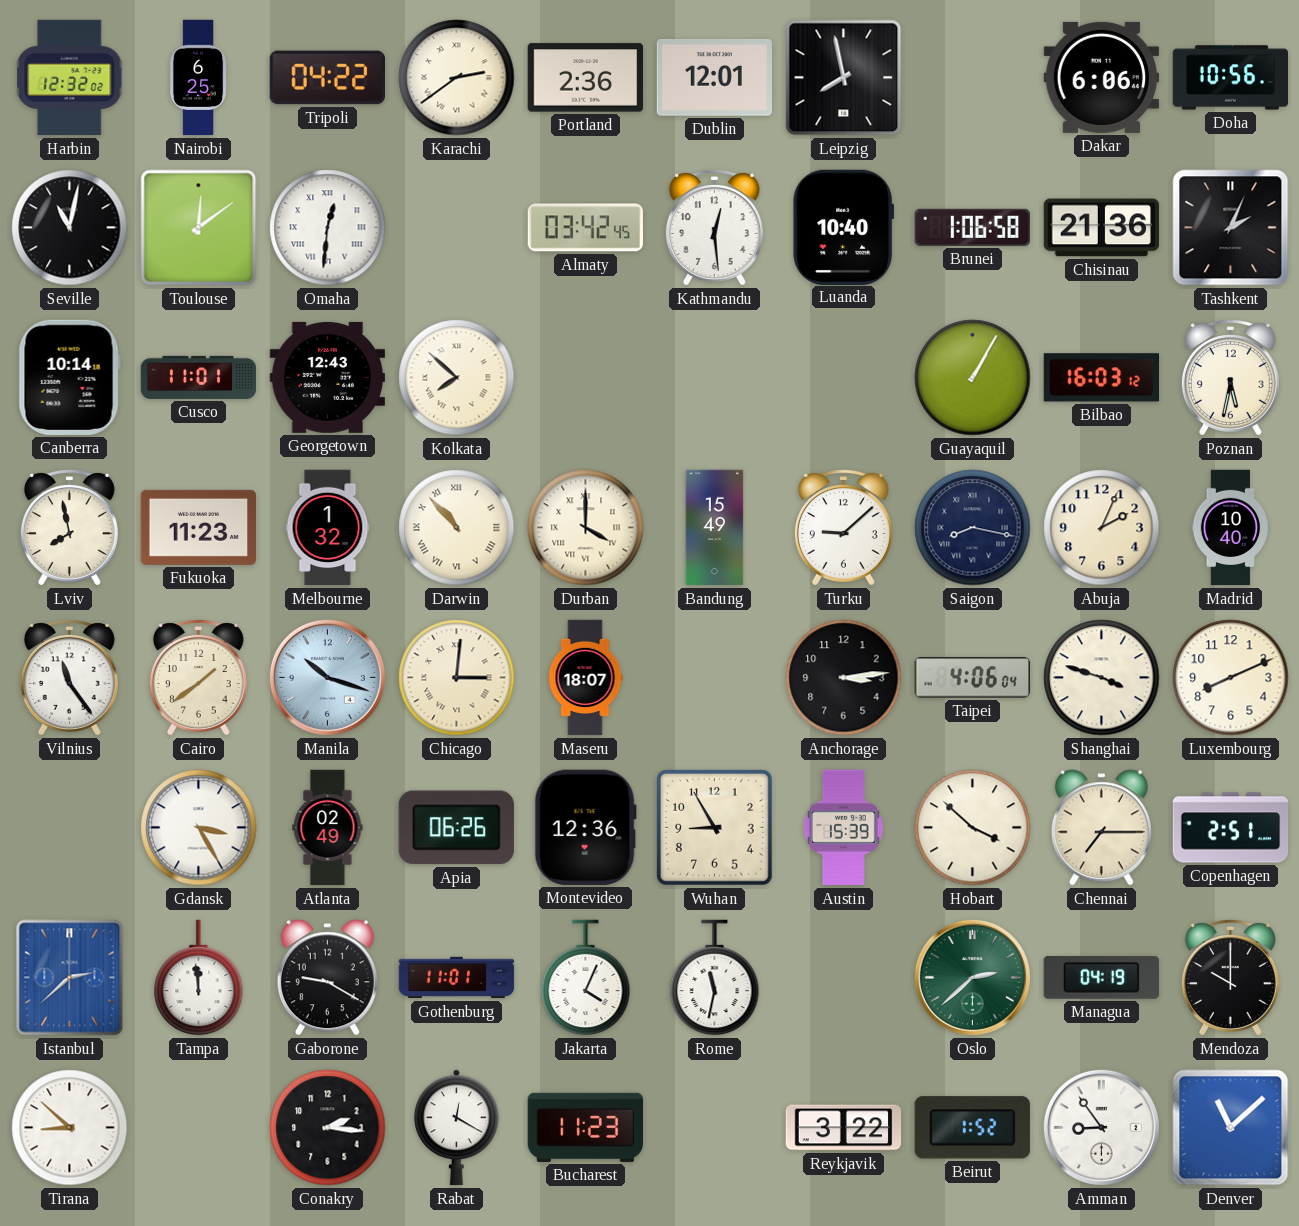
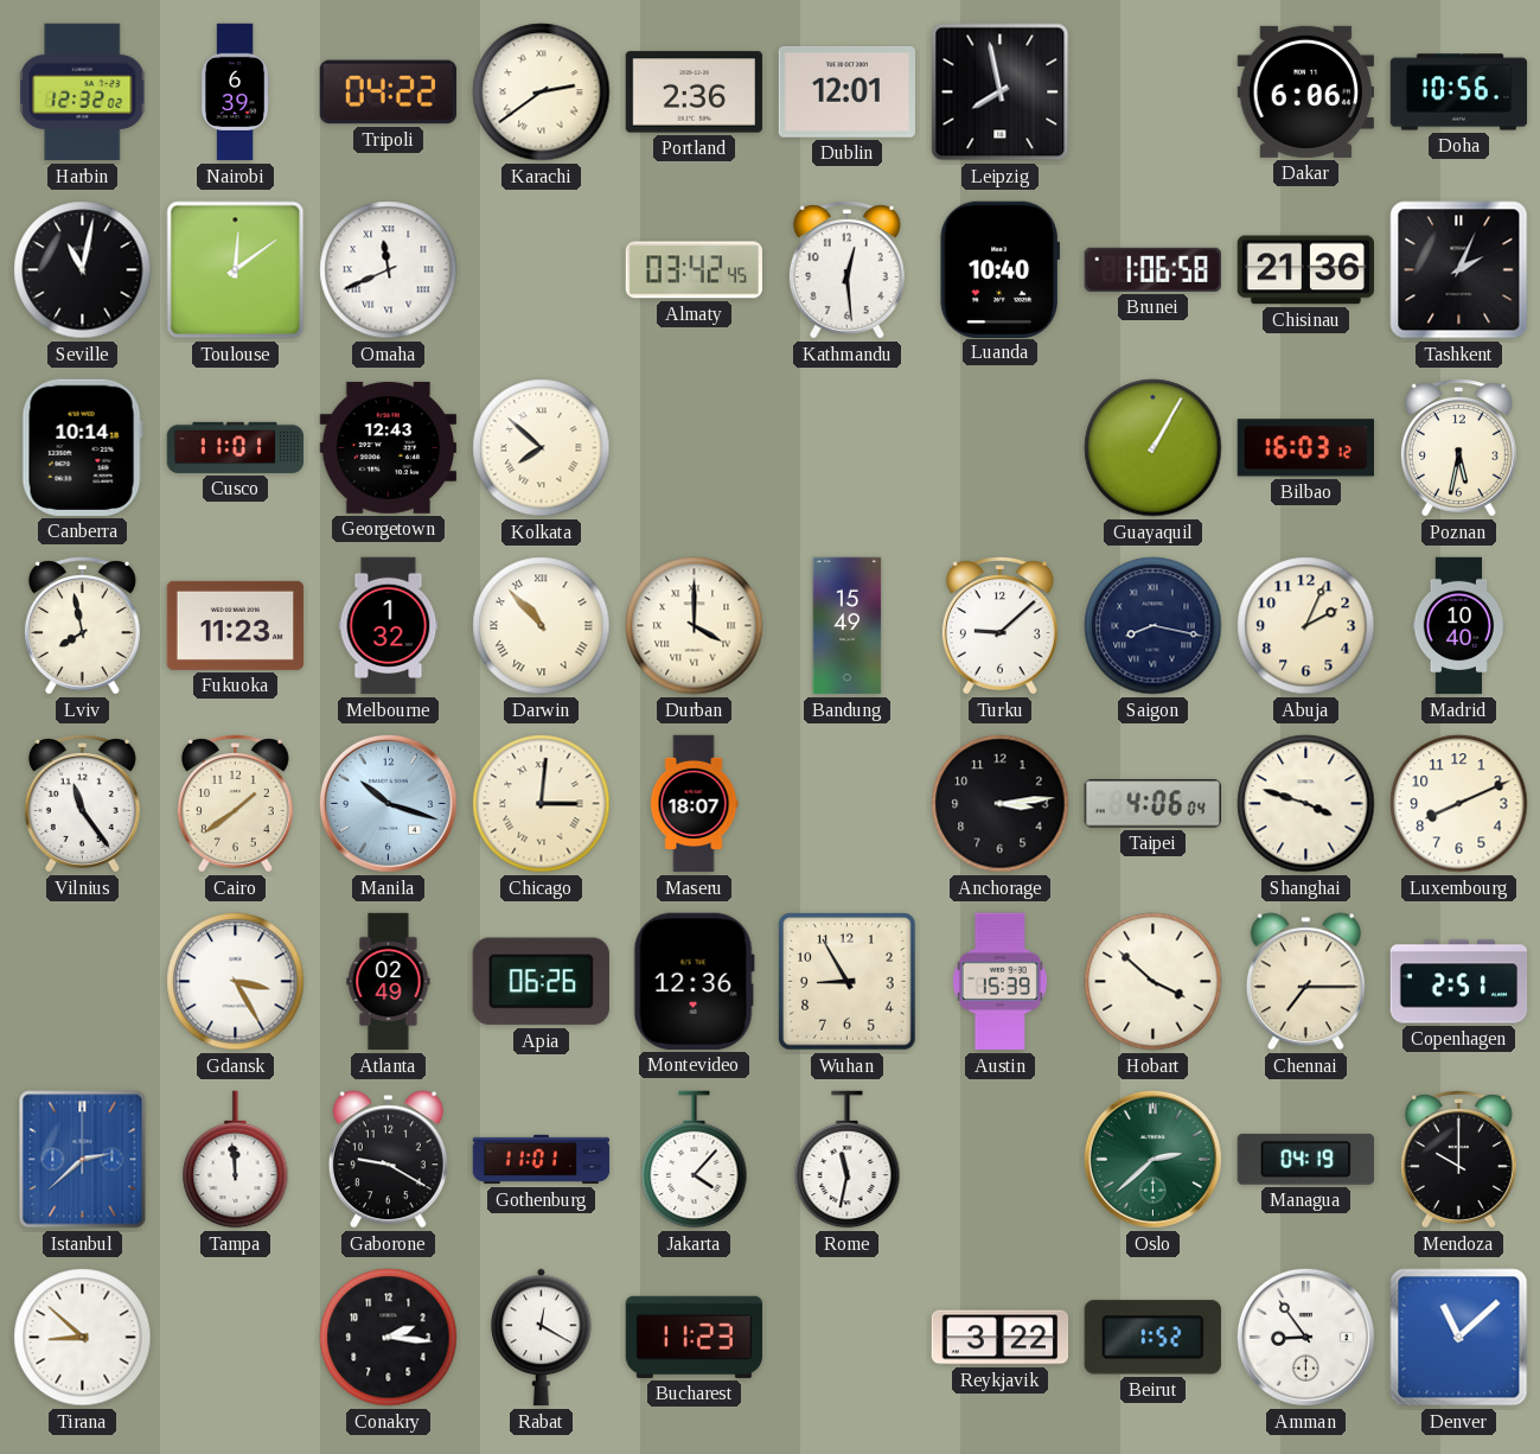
Nairobi: 6:25 -> 6:39 (236, 93)
Omaha: 12:31 -> 11:41 (389, 270)
Jakarta: 4:04 -> 4:07 (695, 1160)
